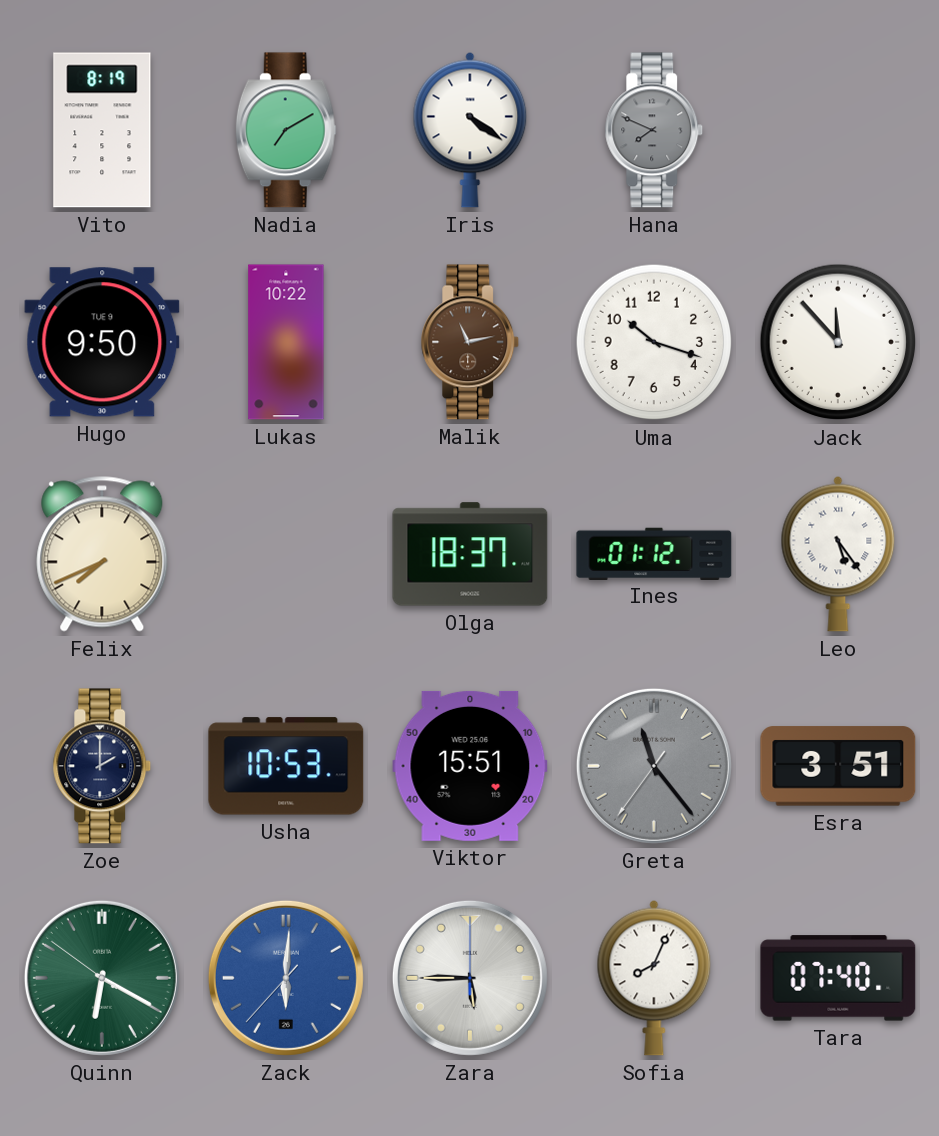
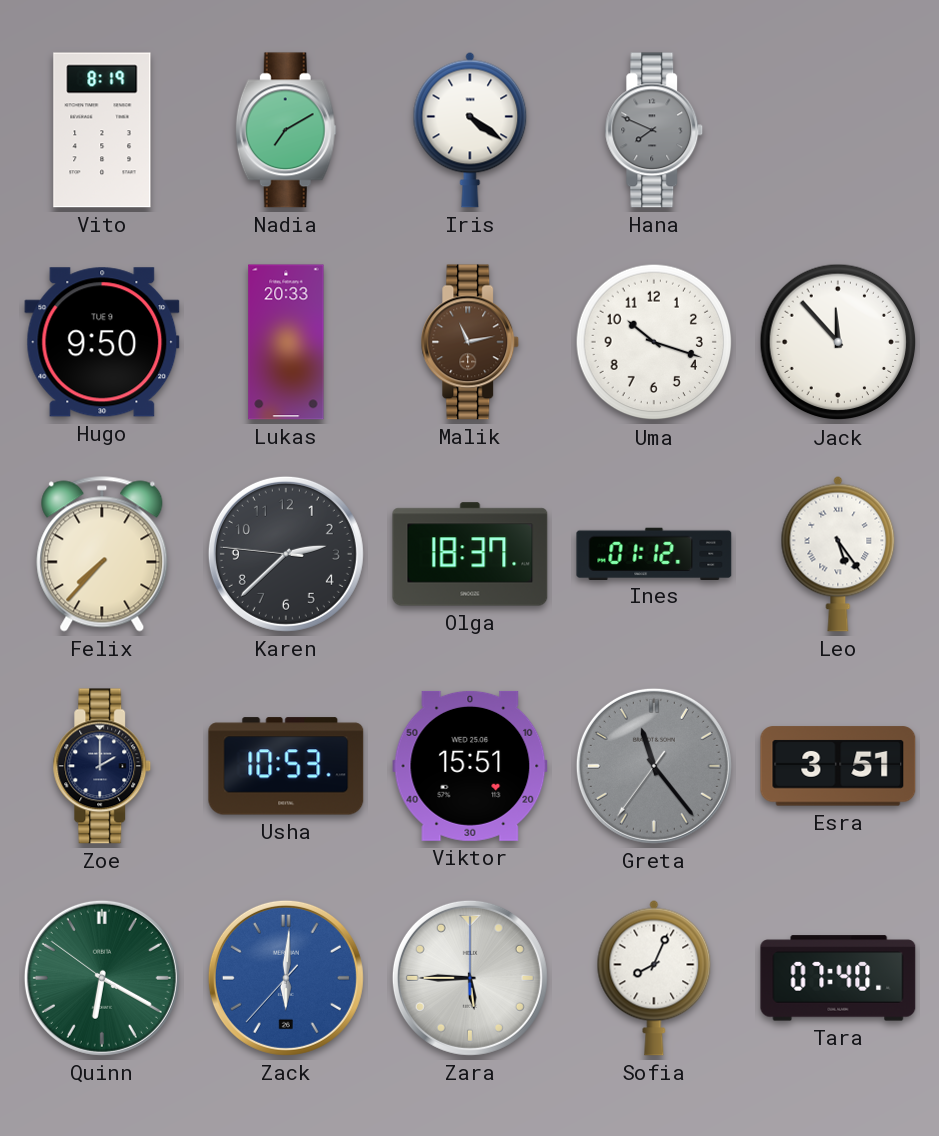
Lukas: 10:22 -> 20:33 (286, 342)
Felix: 7:41 -> 7:37 (102, 554)
Karen: none -> 2:37 (286, 554)
